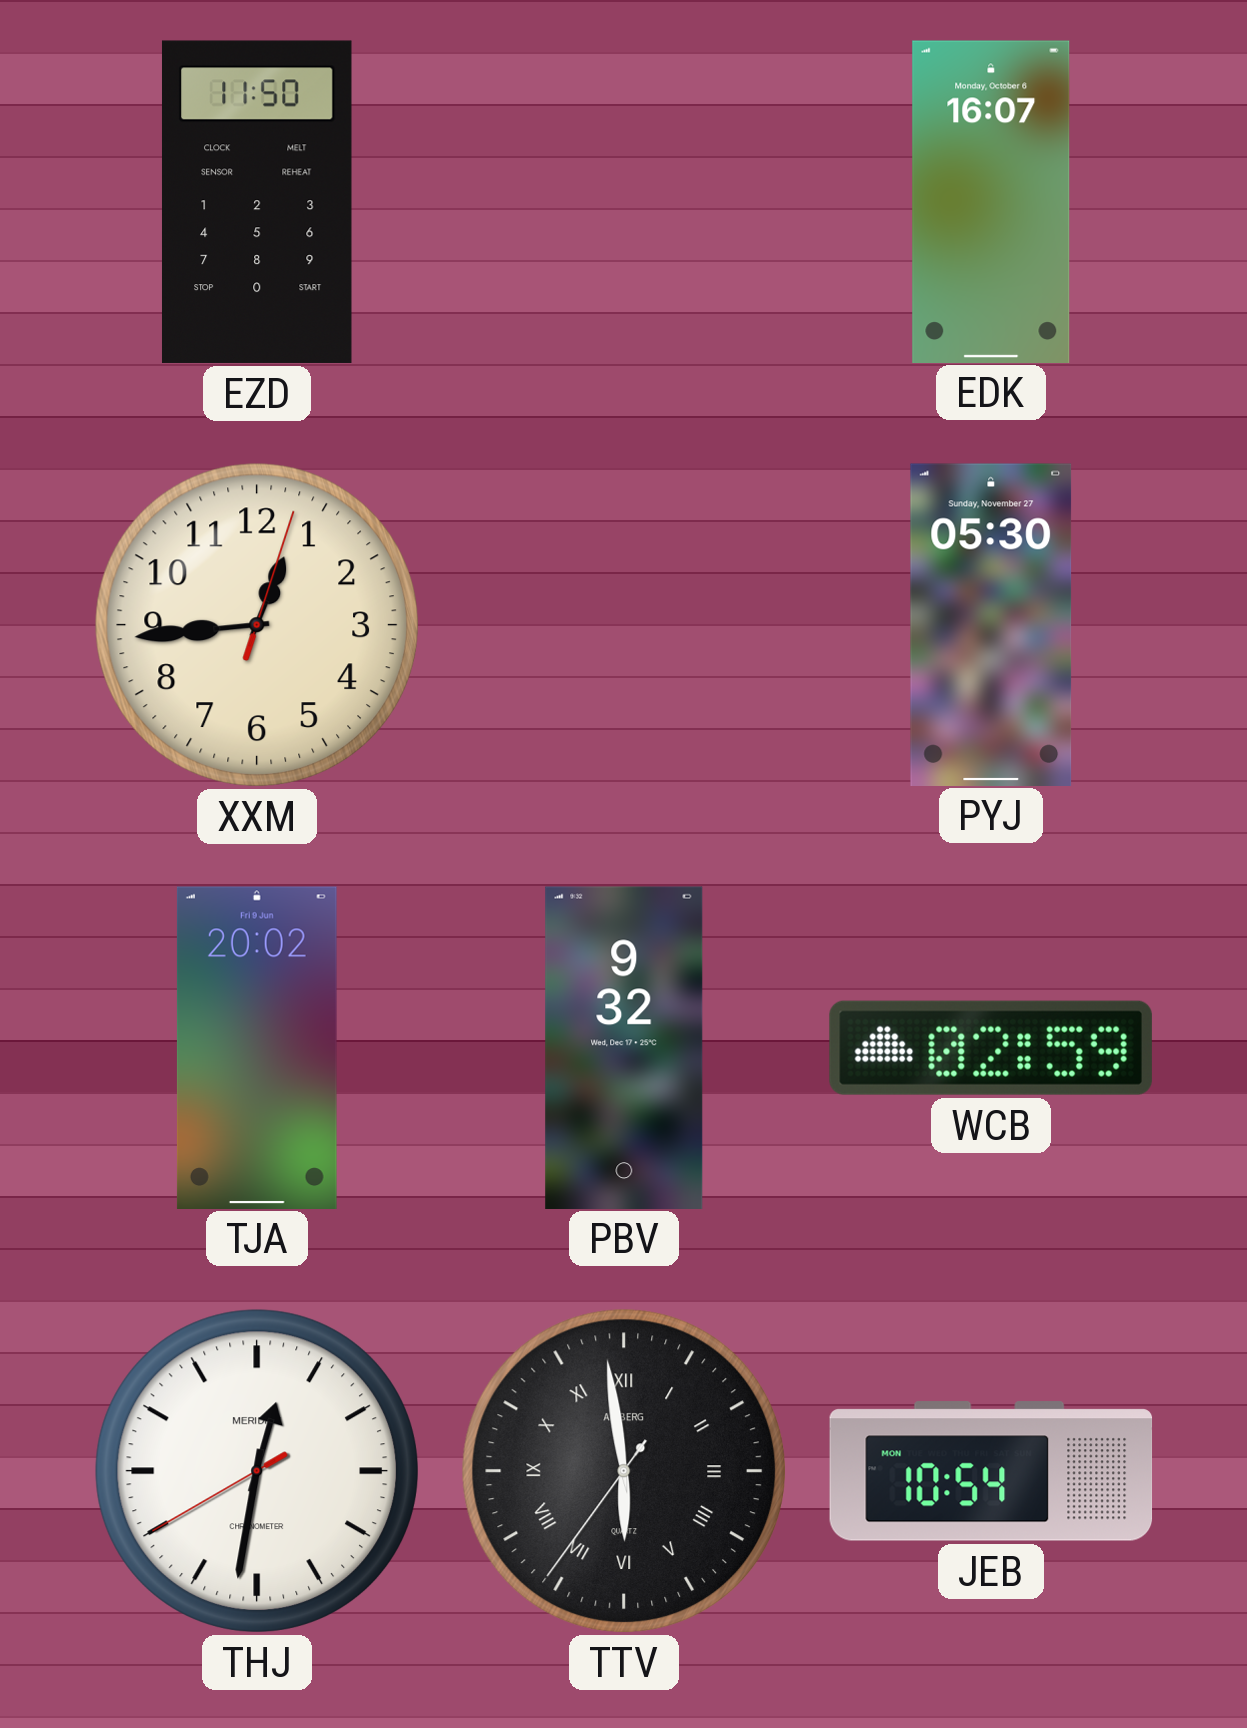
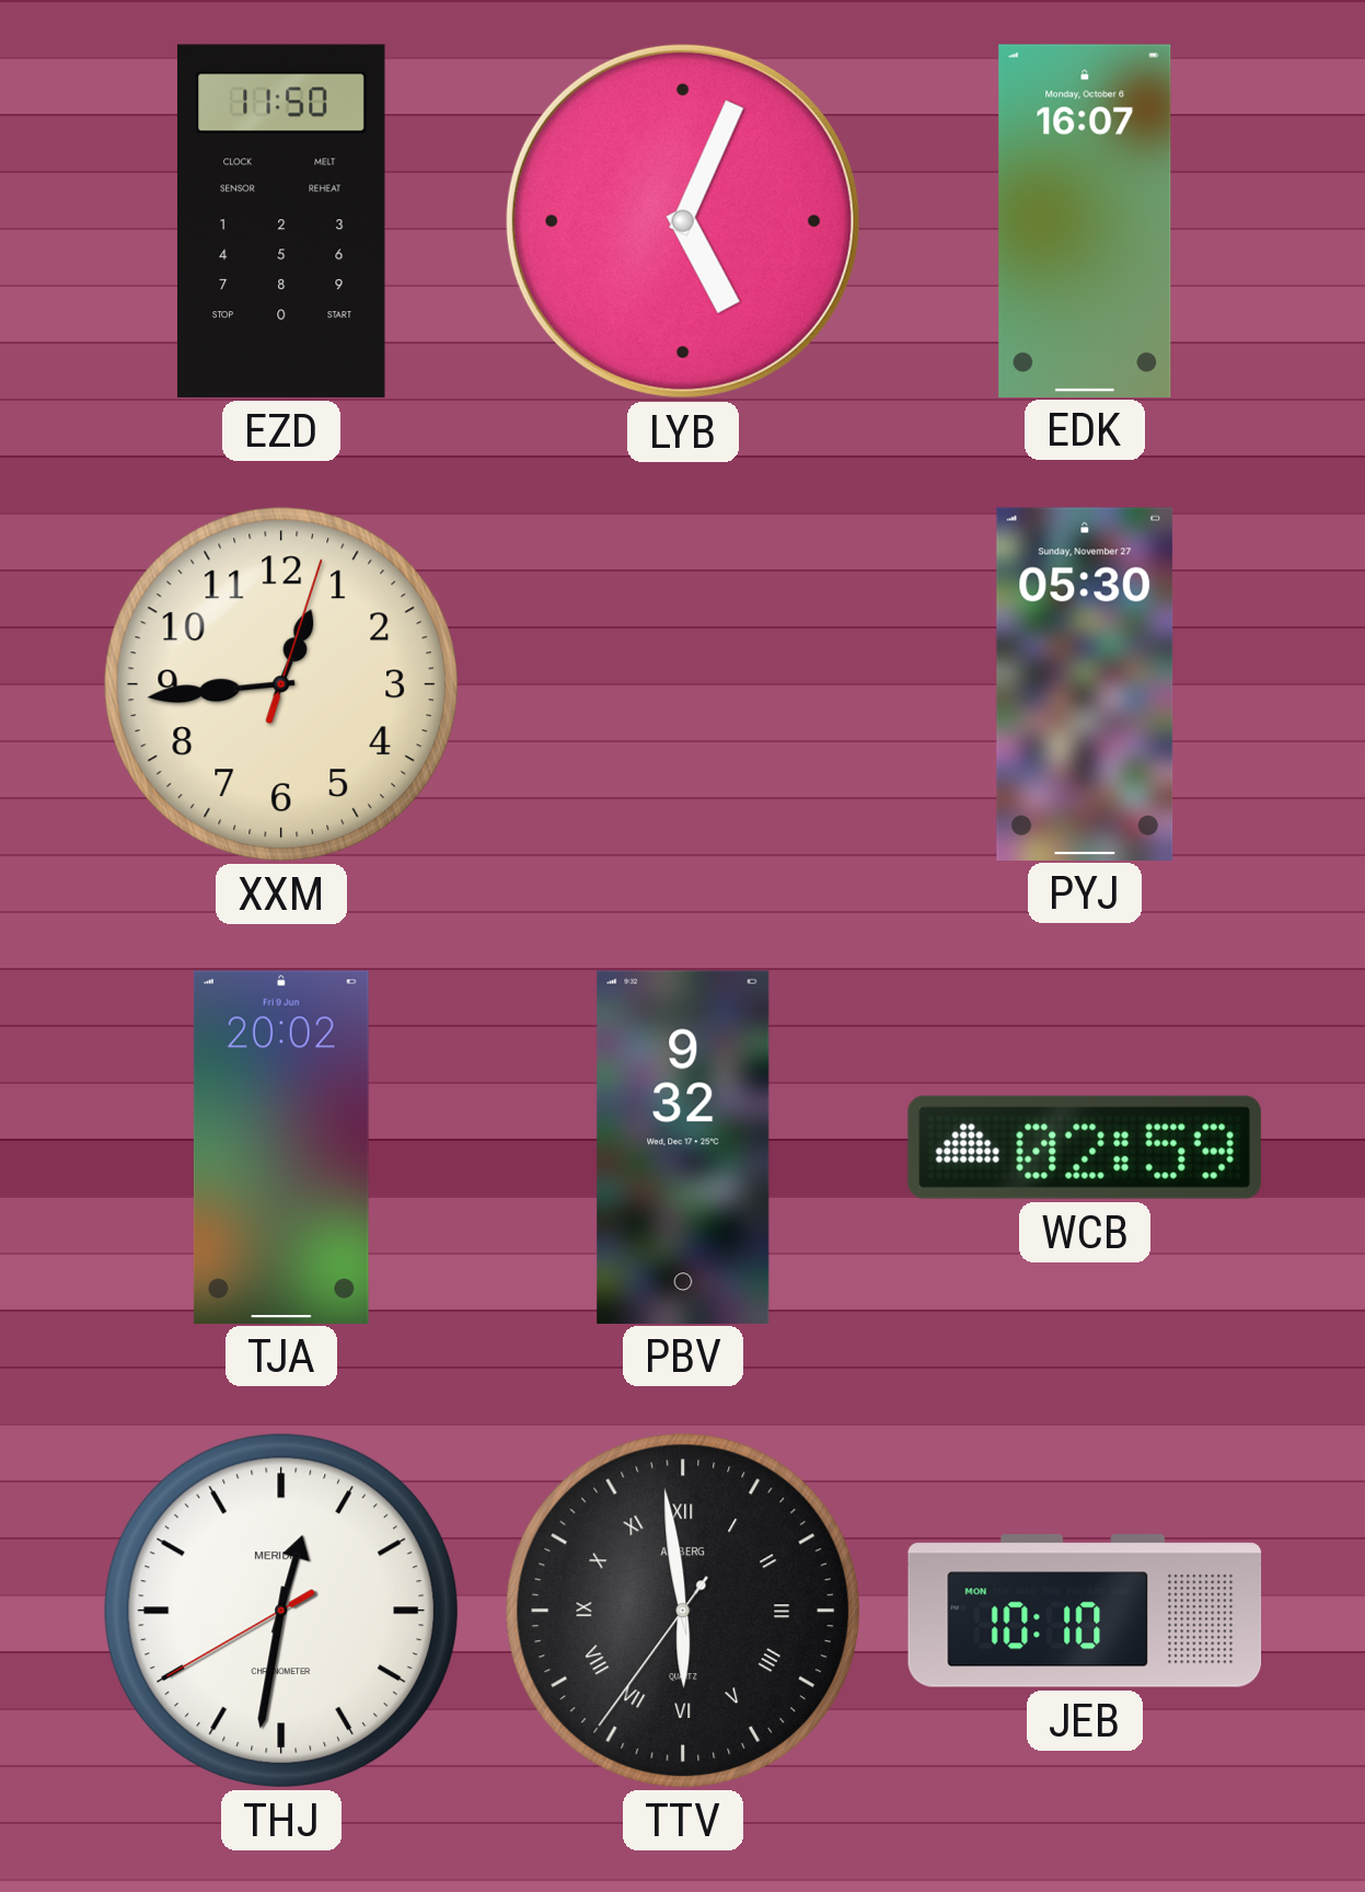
LYB: none -> 5:04 (683, 221)
JEB: 10:54 -> 10:10 (1085, 1611)
